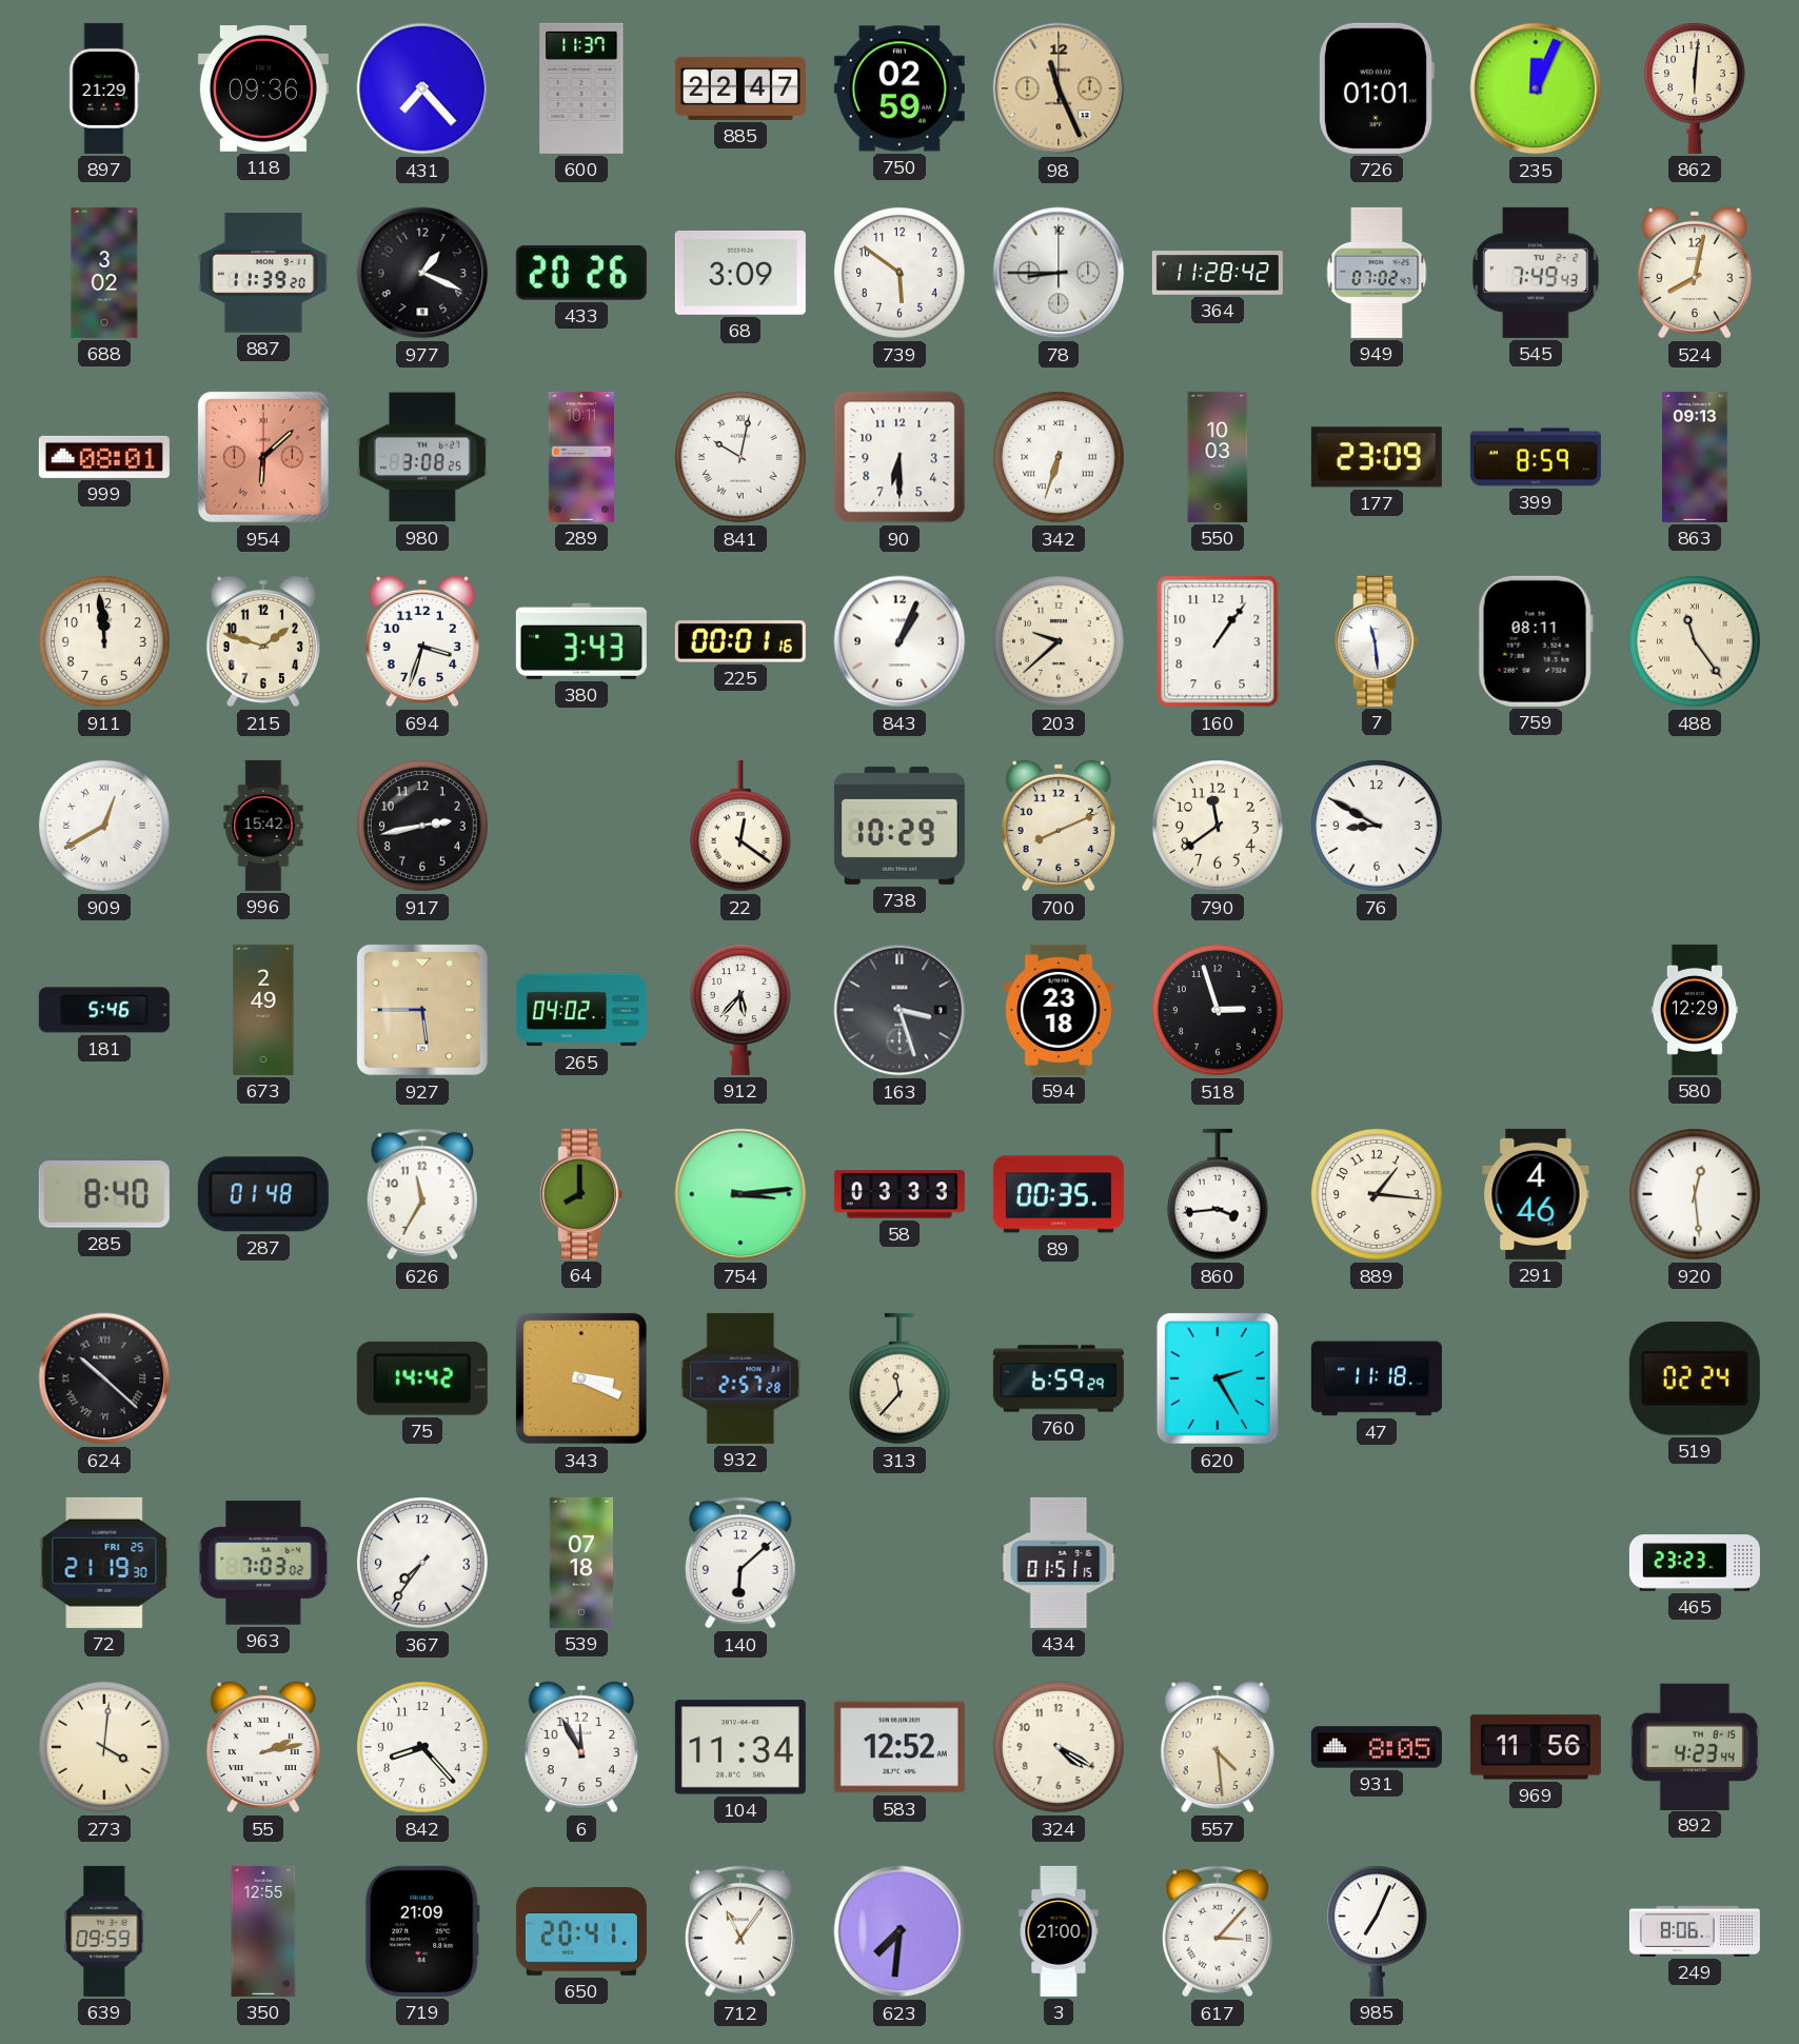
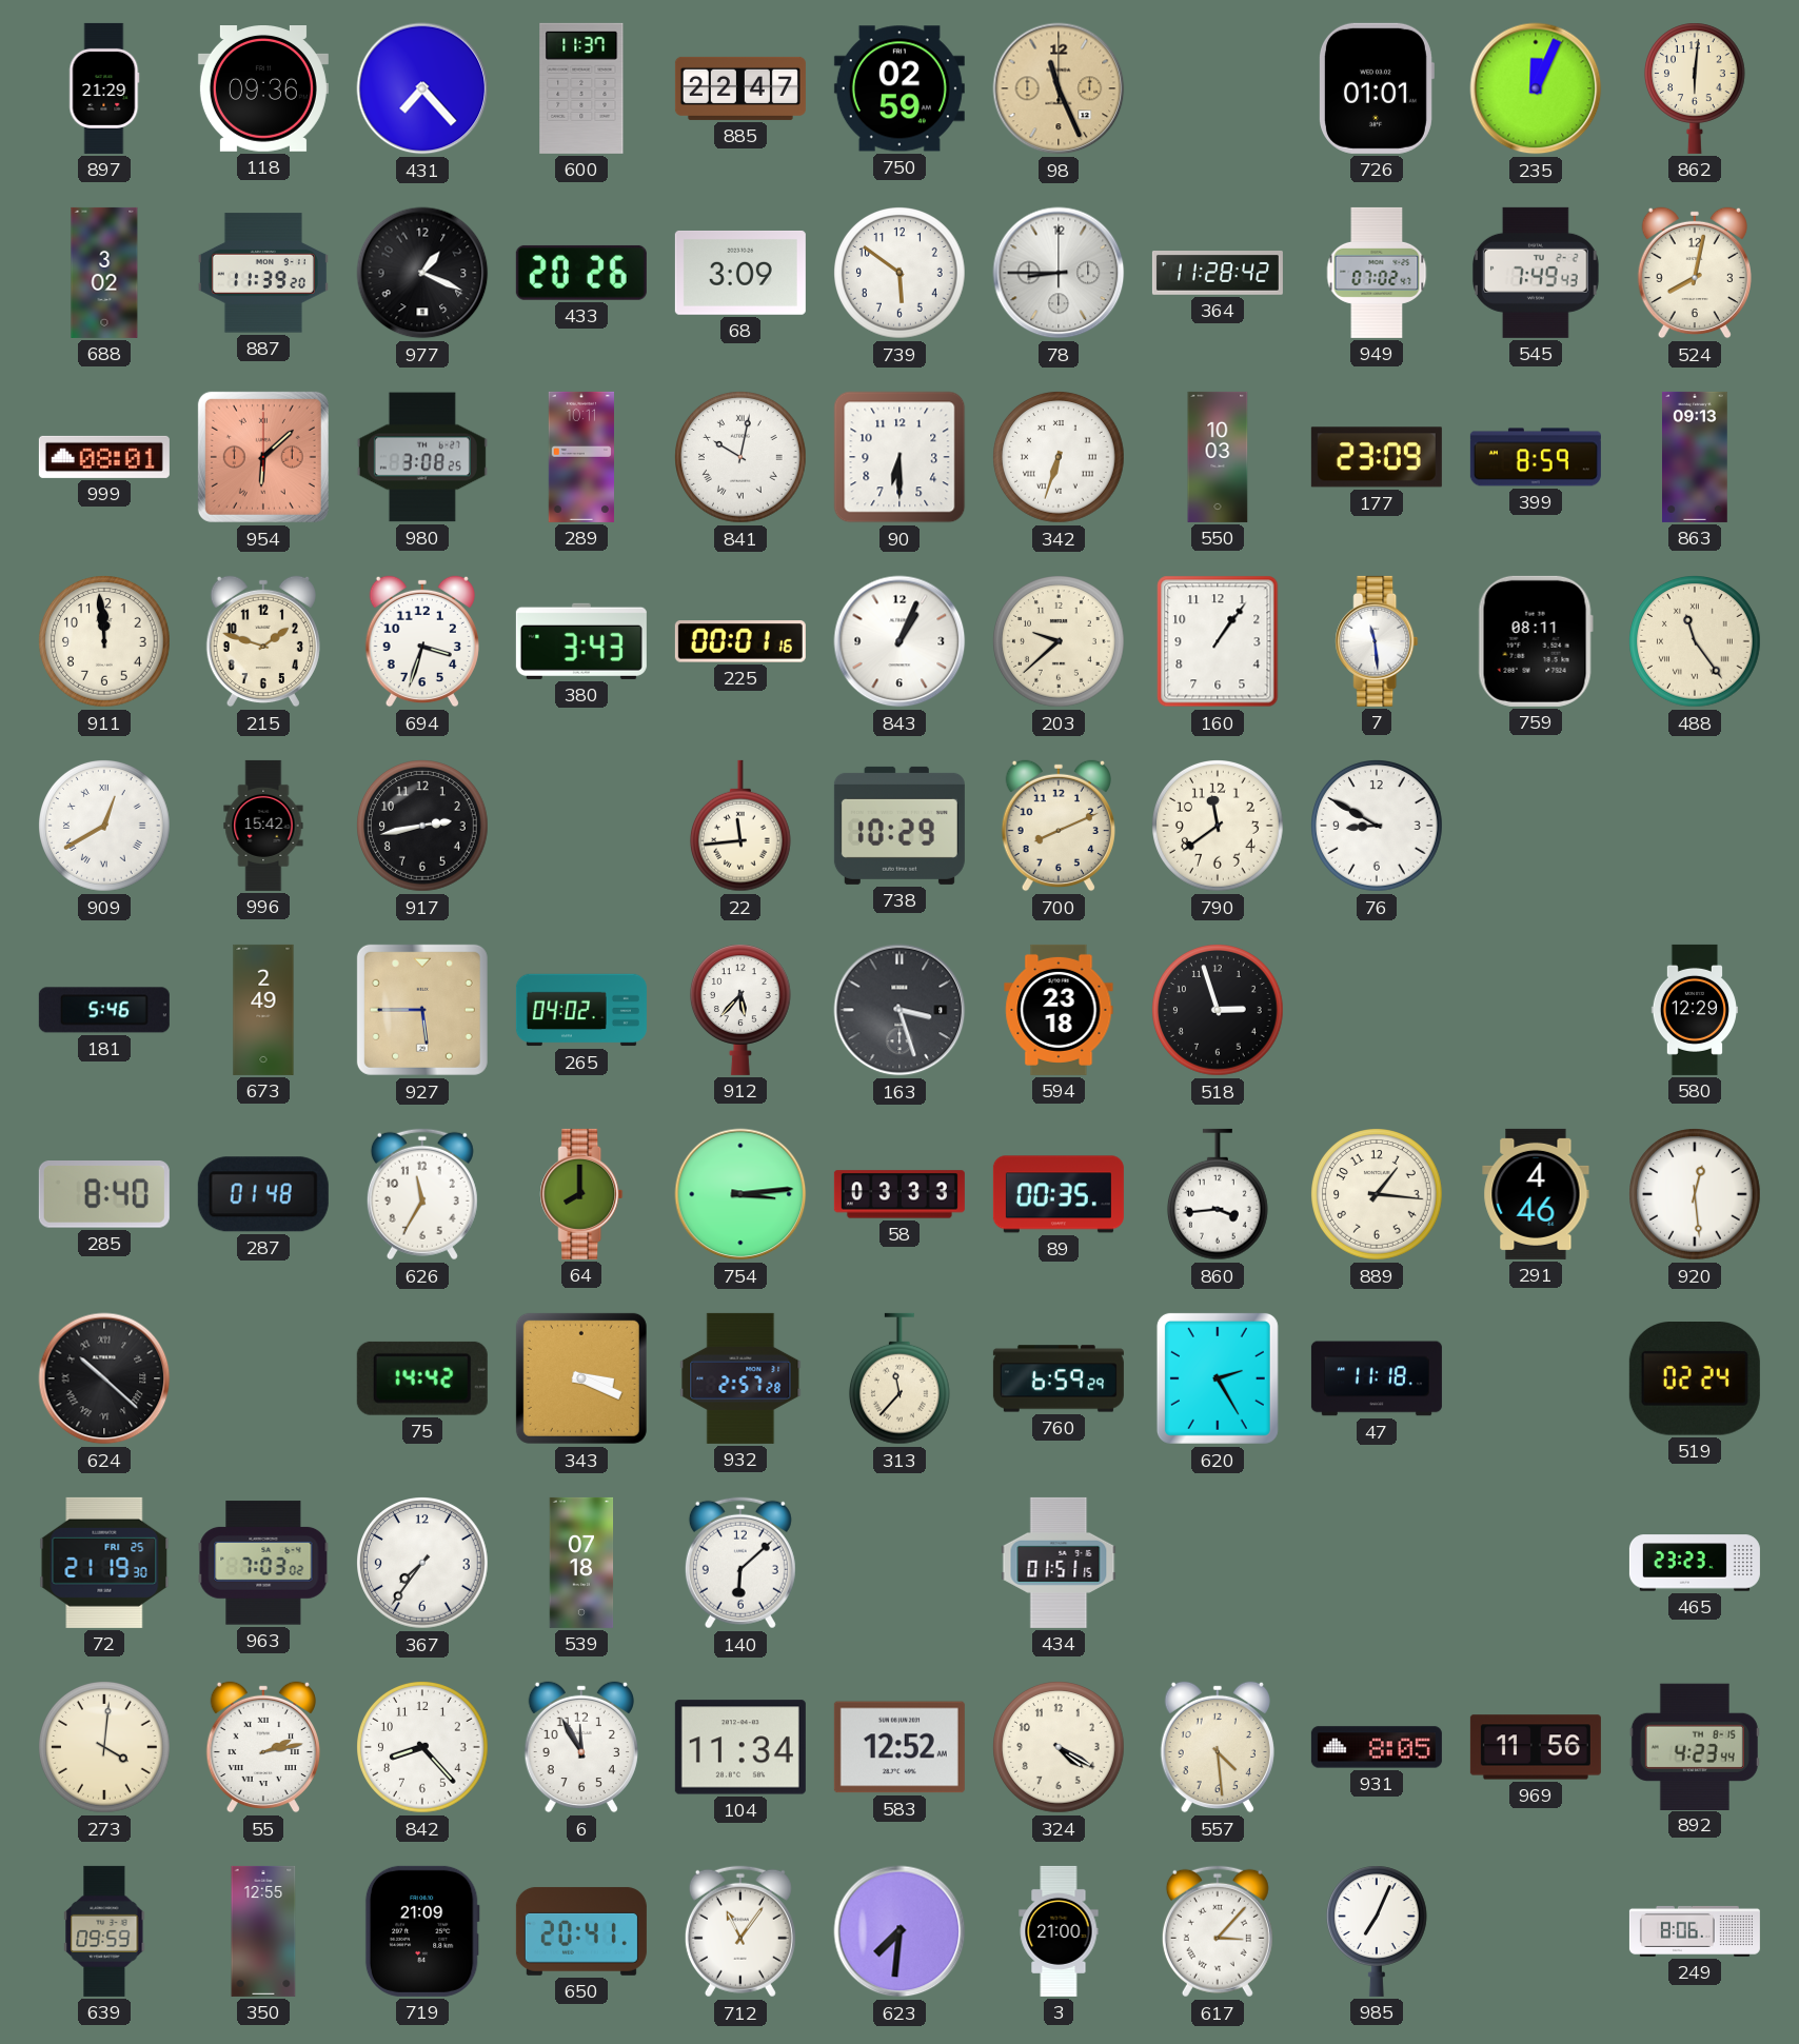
22: 12:21 -> 11:44 (740, 826)
